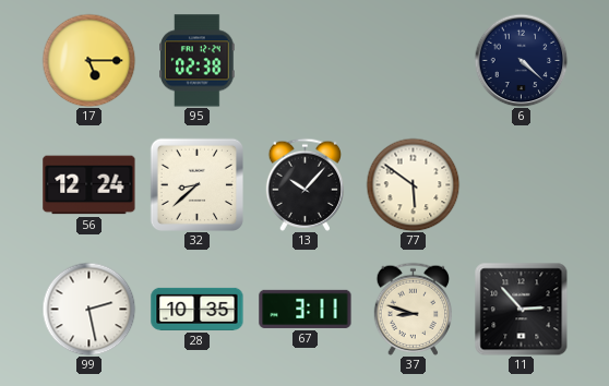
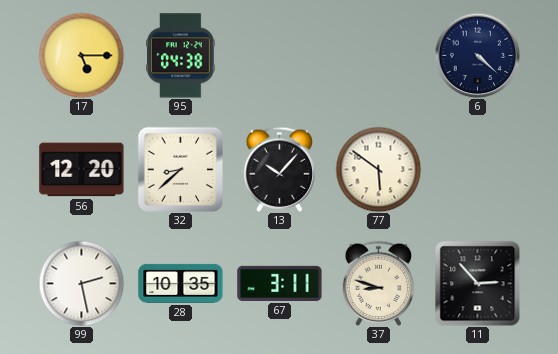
95: 02:38 -> 04:38 (181, 56)
56: 12:24 -> 12:20 (82, 170)
